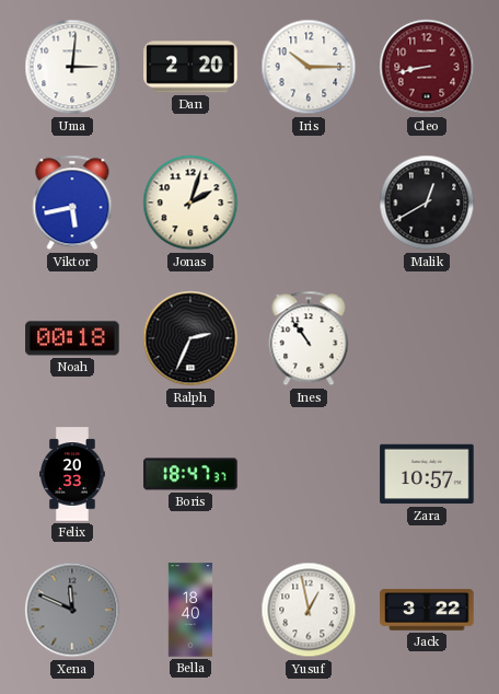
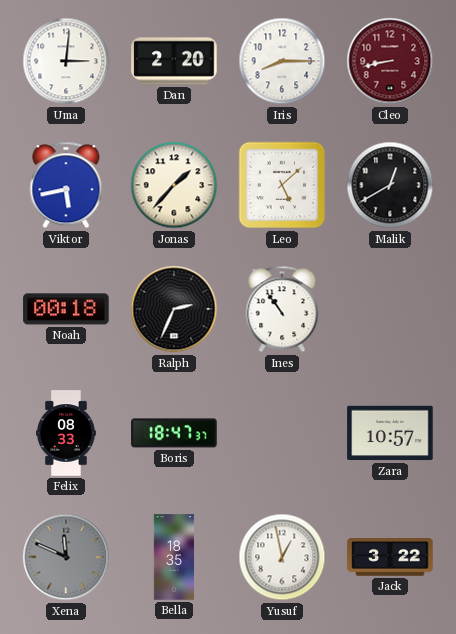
Iris: 10:15 -> 8:15 (282, 61)
Jonas: 2:03 -> 1:37 (174, 185)
Leo: none -> 5:08 (282, 185)
Felix: 20:33 -> 08:33 (67, 433)
Bella: 18:40 -> 18:35 (174, 557)
